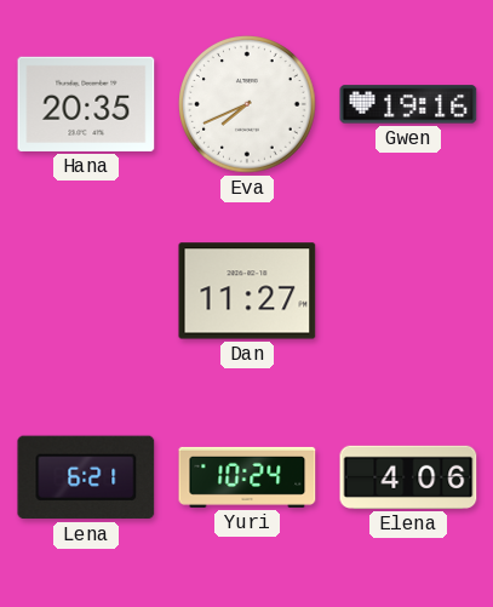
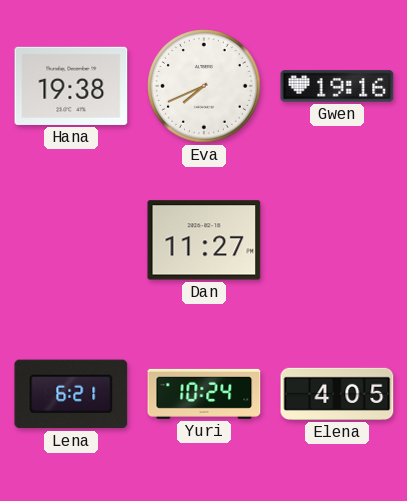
Hana: 20:35 -> 19:38 (71, 86)
Elena: 4:06 -> 4:05 (337, 394)
